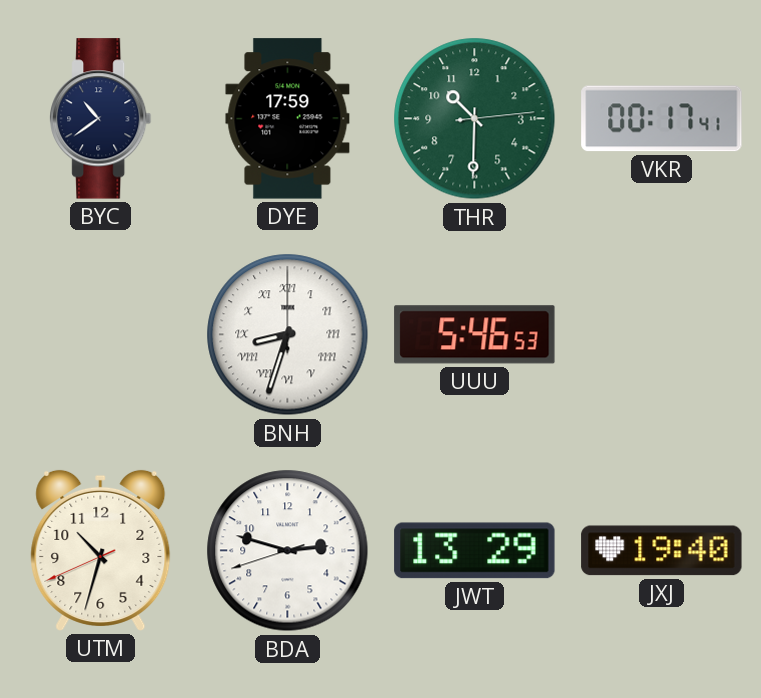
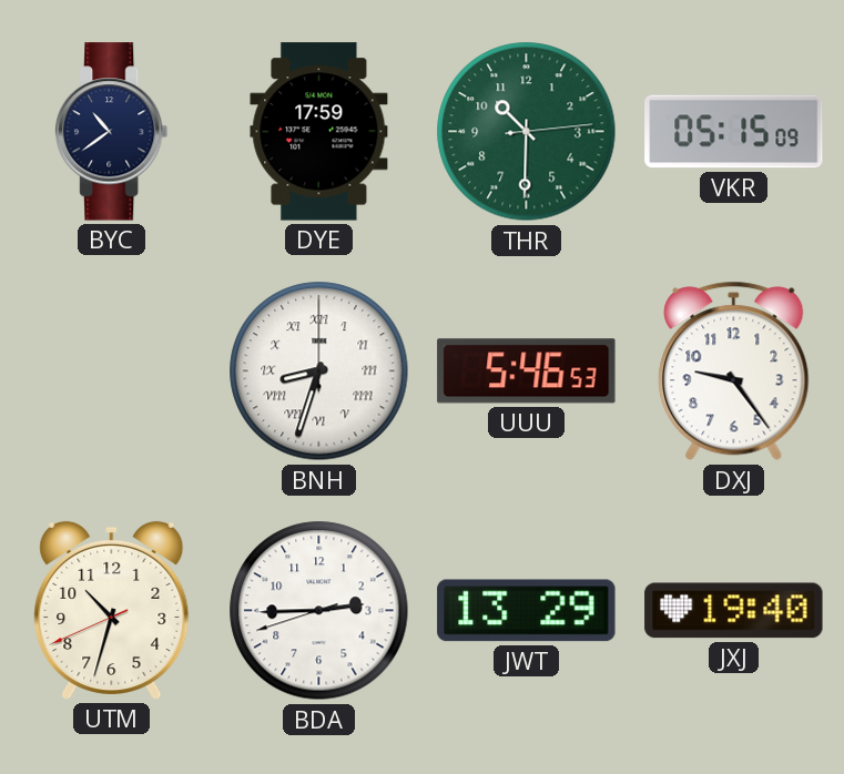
VKR: 00:17 -> 05:15 (734, 132)
DXJ: none -> 9:24 (734, 371)
BDA: 2:47 -> 2:44 (319, 611)
